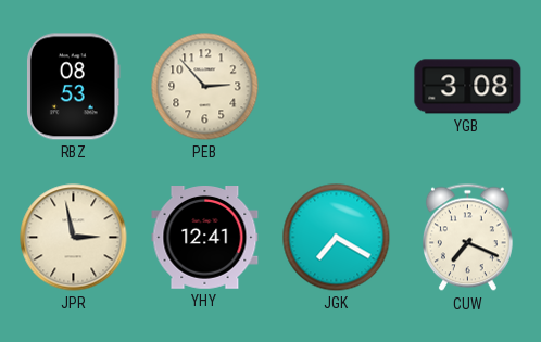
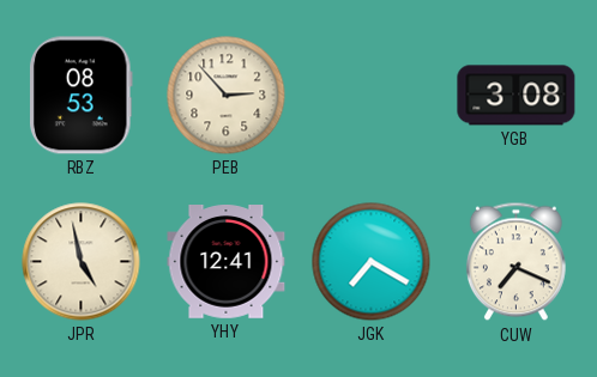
JPR: 2:58 -> 4:58 (82, 262)
